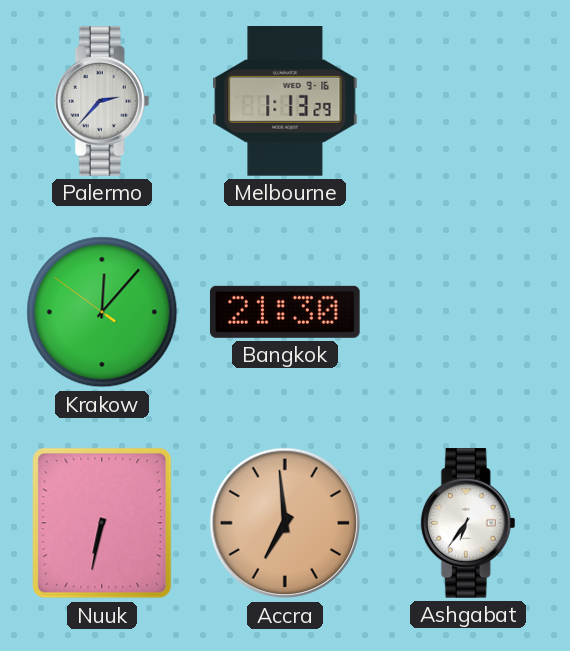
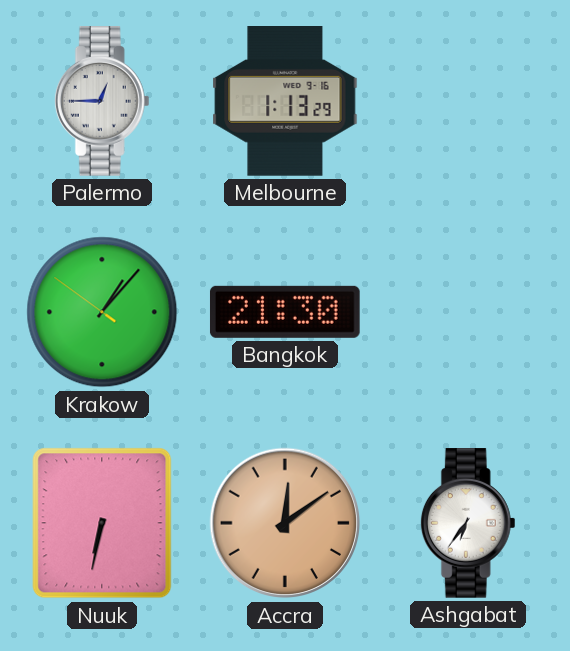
Palermo: 2:37 -> 12:45 (102, 102)
Krakow: 12:06 -> 1:06 (102, 312)
Accra: 6:59 -> 12:09 (285, 523)
